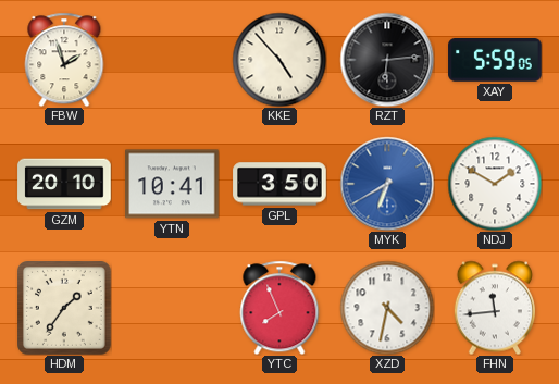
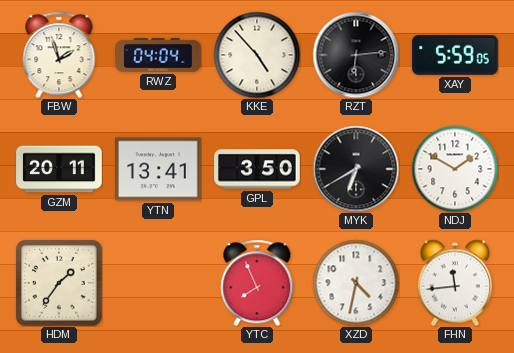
RWZ: none -> 04:04 (158, 56)
GZM: 20:10 -> 20:11 (59, 169)
YTN: 10:41 -> 13:41 (158, 169)
MYK dial: blue -> black (356, 169)
